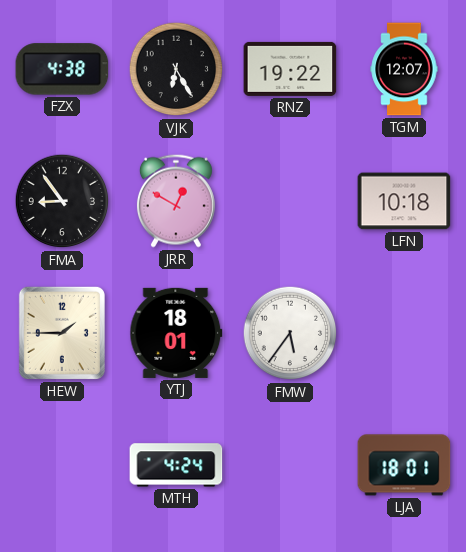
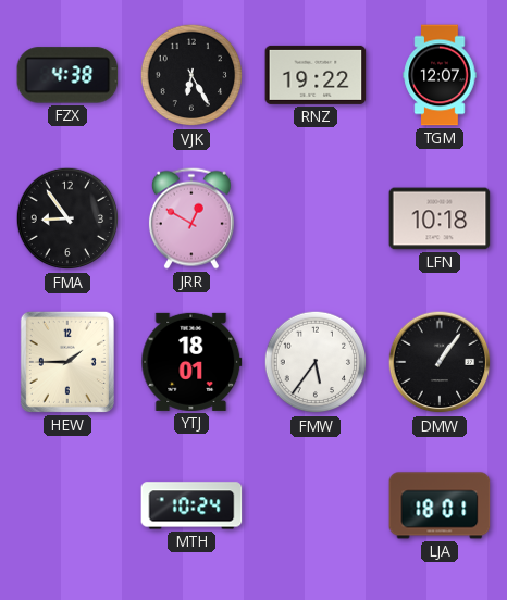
DMW: none -> 1:06 (440, 362)
MTH: 4:24 -> 10:24 (191, 505)
